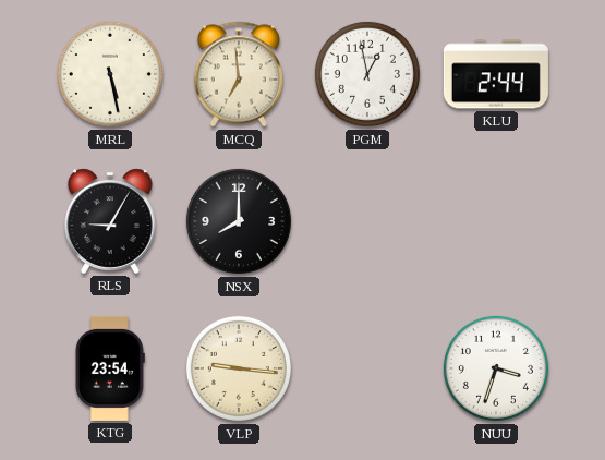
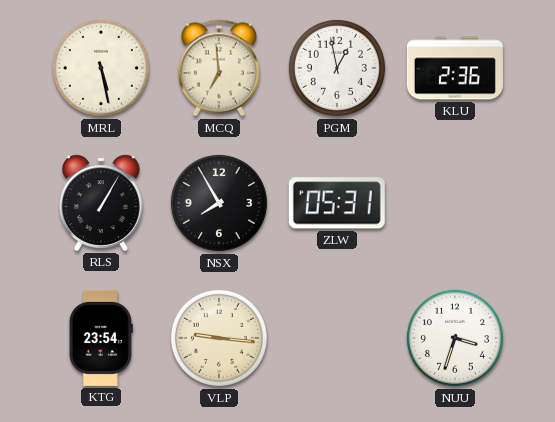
KLU: 2:44 -> 2:36 (455, 68)
RLS: 9:05 -> 1:05 (101, 203)
NSX: 8:00 -> 7:55 (219, 203)
ZLW: none -> 05:31 (337, 203)
